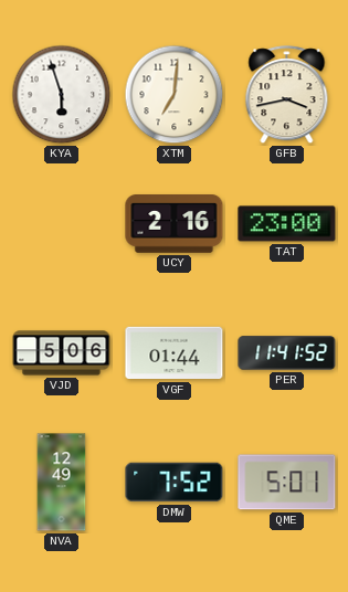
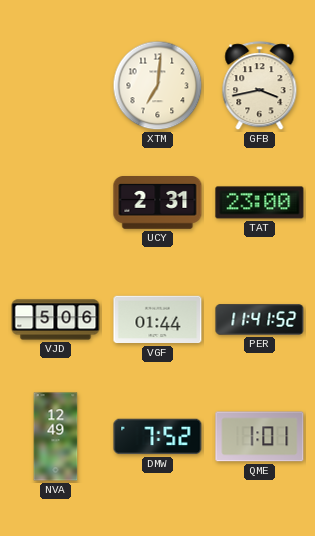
KYA: 5:57 -> none (62, 95)
UCY: 2:16 -> 2:31 (158, 203)
QME: 5:01 -> 1:01 (260, 437)
